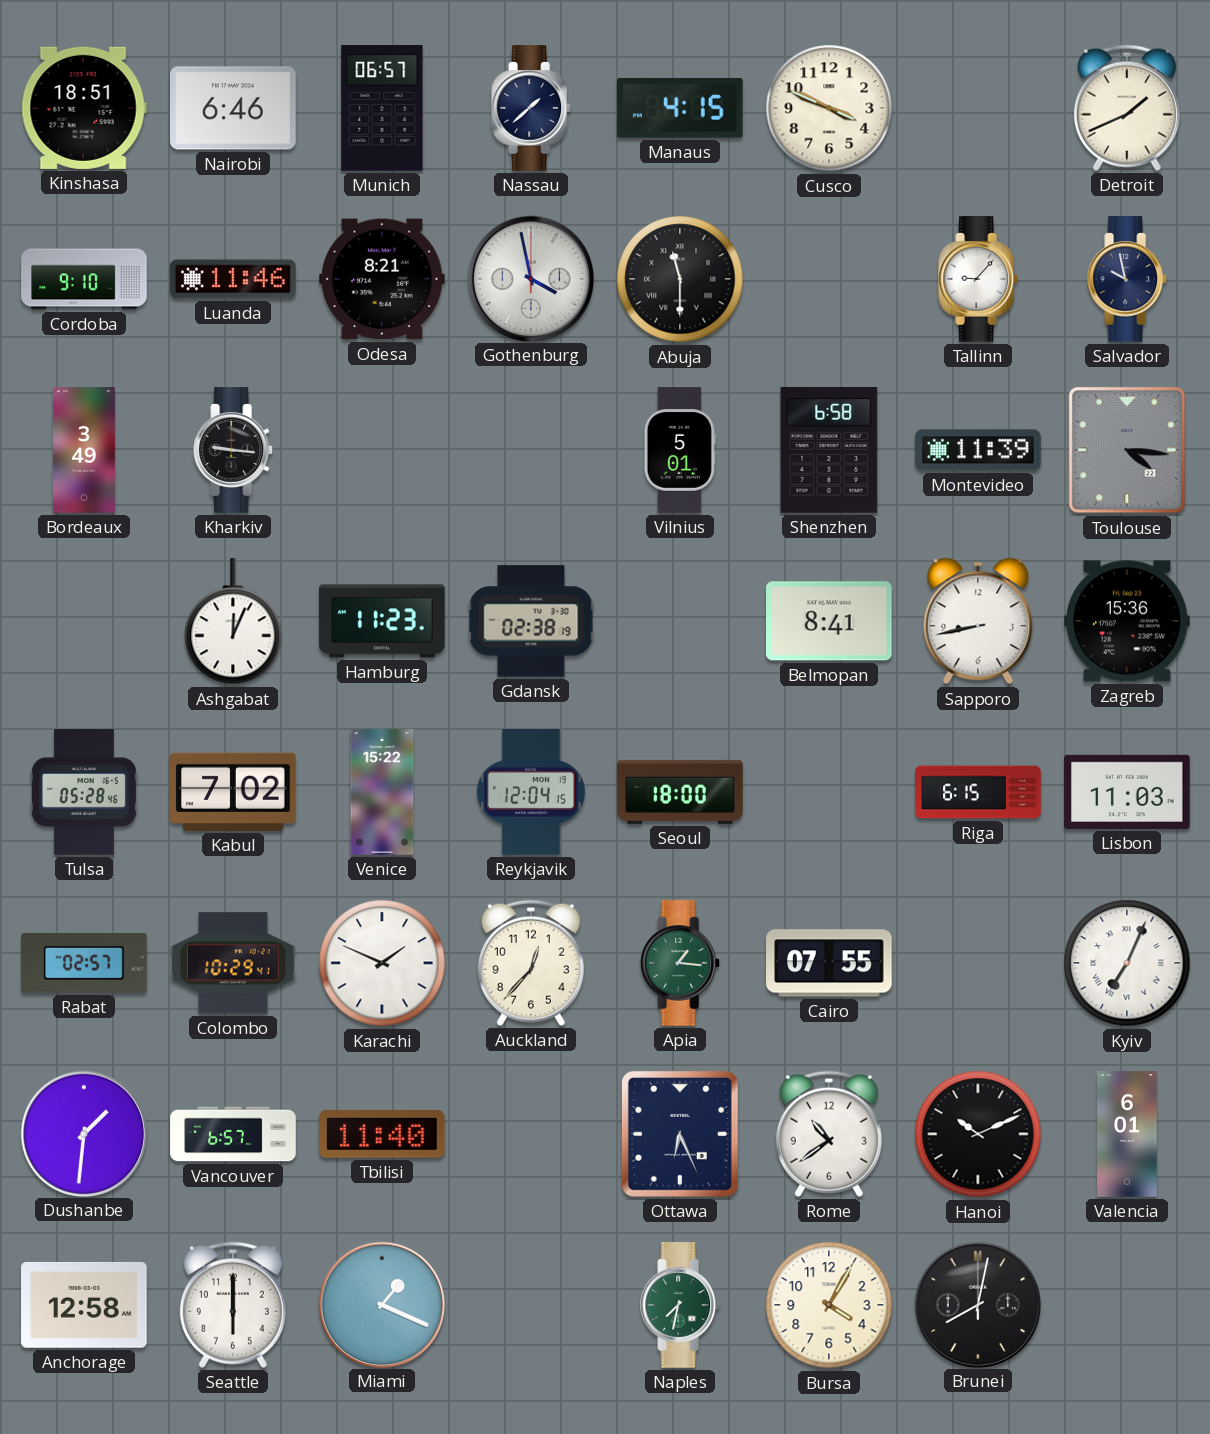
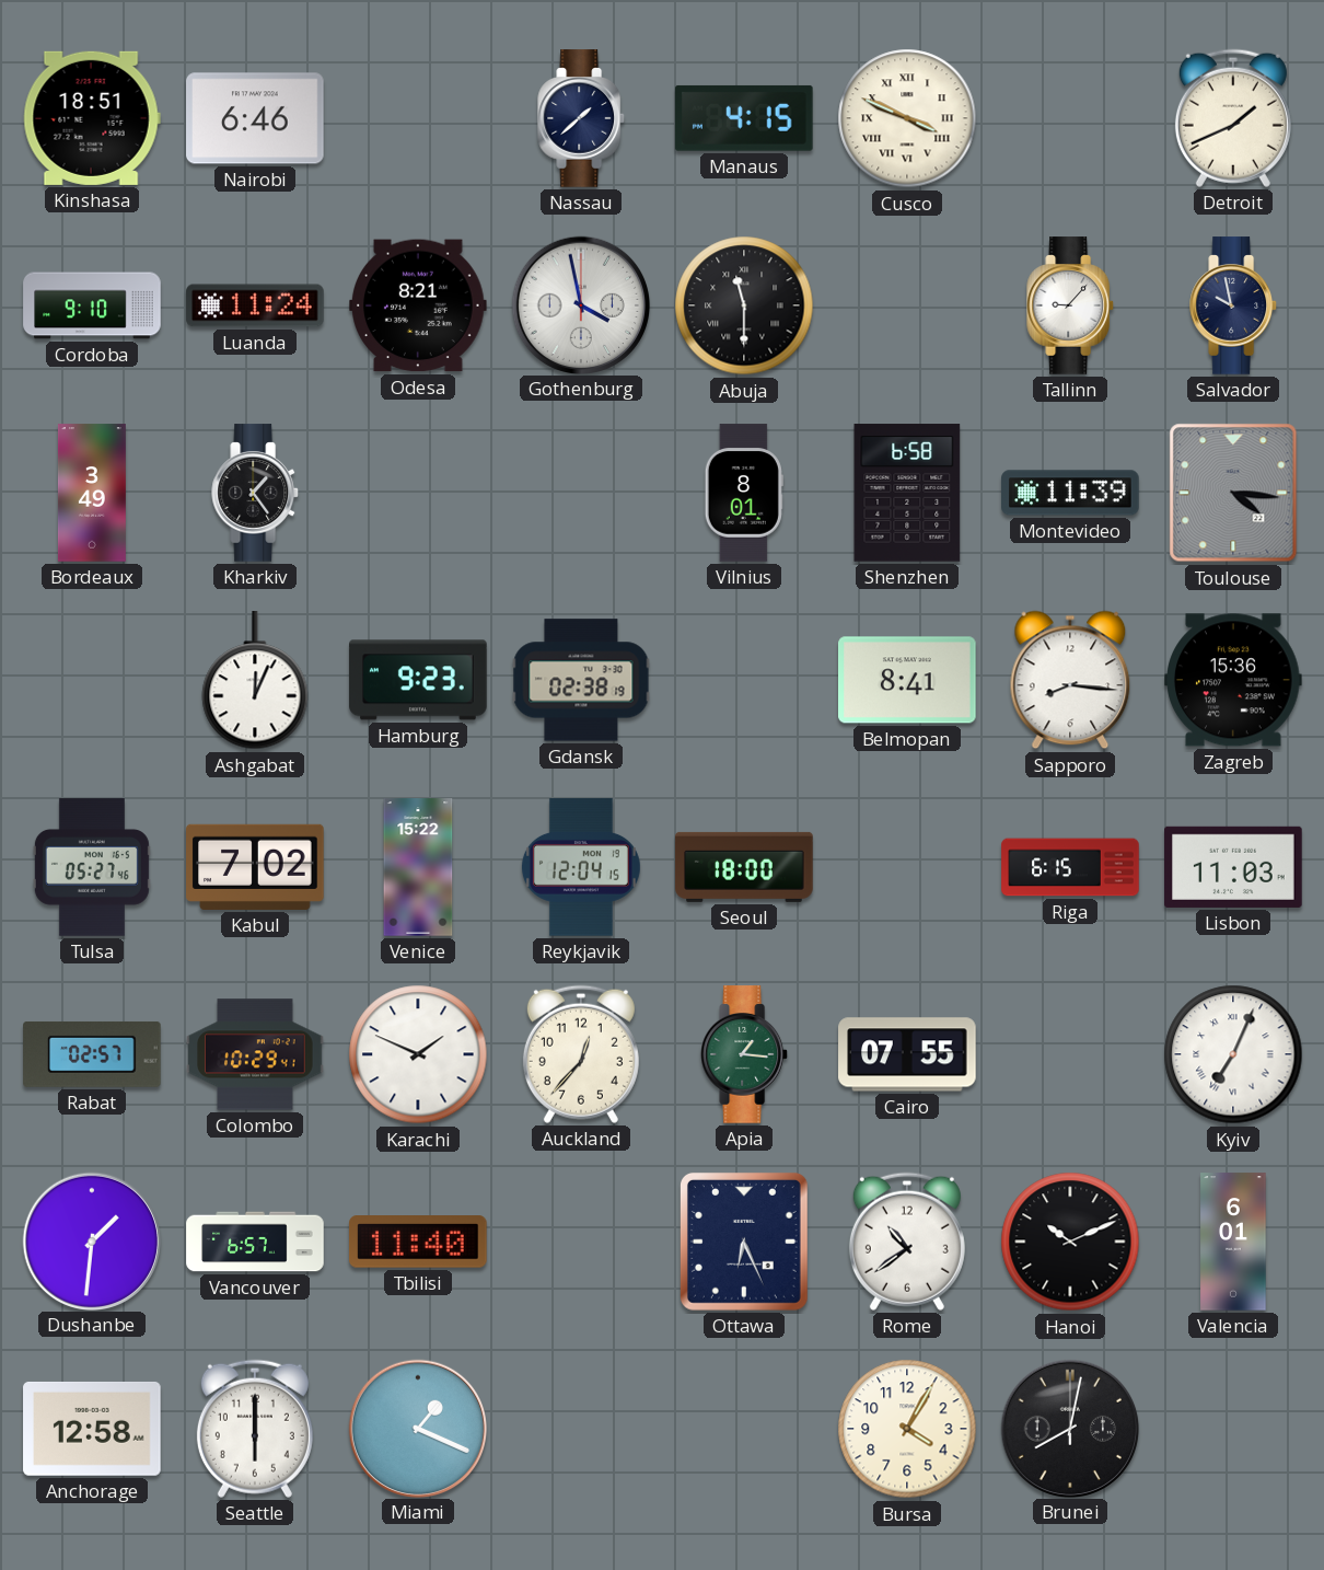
Munich: 06:57 -> none (382, 108)
Cusco numerals: Arabic -> Roman (907, 118)
Luanda: 11:46 -> 11:24 (255, 305)
Kharkiv: 9:16 -> 1:24 (256, 493)
Vilnius: 5:01 -> 8:01 (744, 493)
Hamburg: 11:23 -> 9:23 (418, 680)
Sapporo: 8:43 -> 8:16 (1070, 680)
Tulsa: 05:28 -> 05:27 (92, 867)
Naples: 7:32 -> none (681, 1305)
